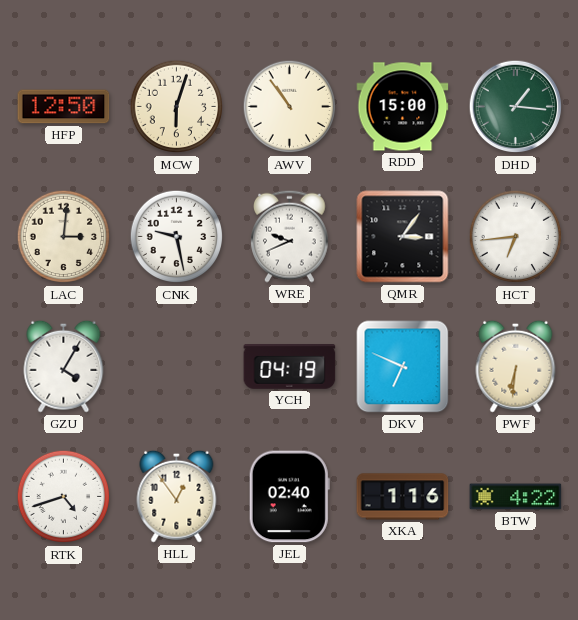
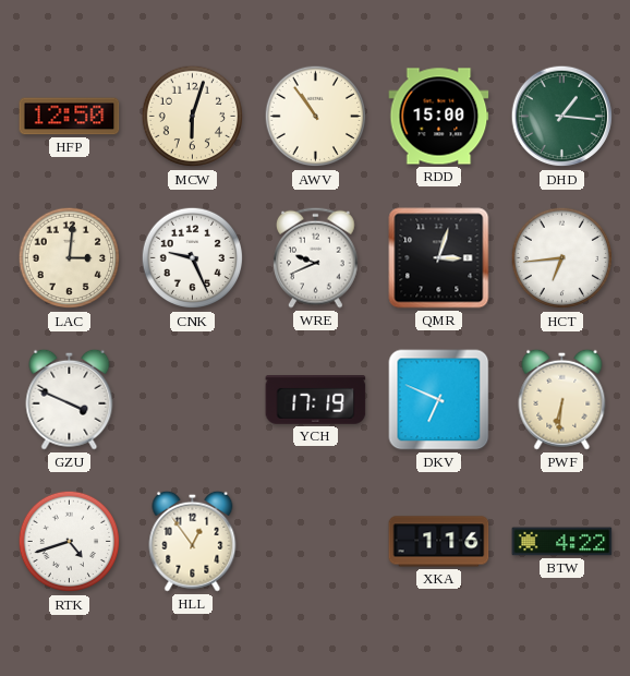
CNK: 9:28 -> 9:26 (193, 258)
QMR: 3:06 -> 3:03 (439, 258)
GZU: 4:05 -> 3:49 (70, 399)
YCH: 04:19 -> 17:19 (316, 400)
JEL: 02:40 -> none (289, 497)
